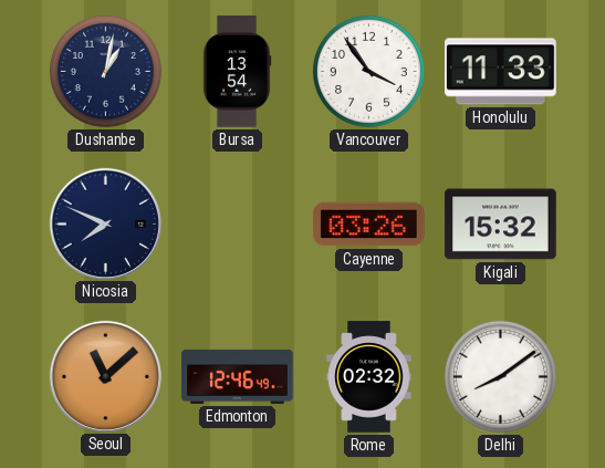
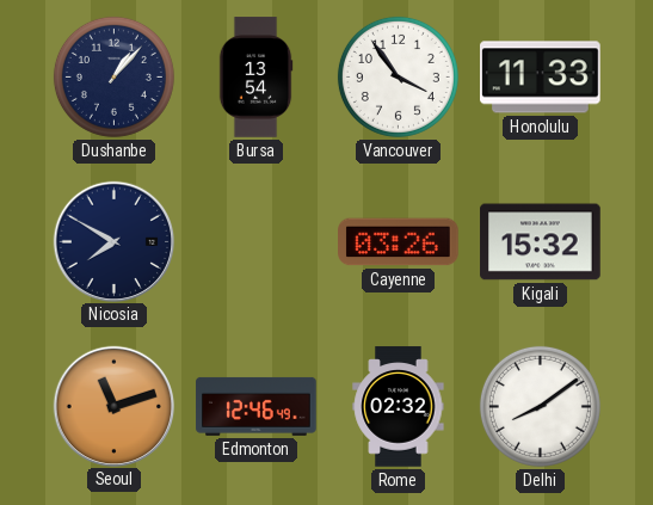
Dushanbe: 1:02 -> 1:07 (113, 76)
Nicosia: 7:49 -> 7:50 (113, 241)
Seoul: 11:08 -> 11:12 (113, 406)
